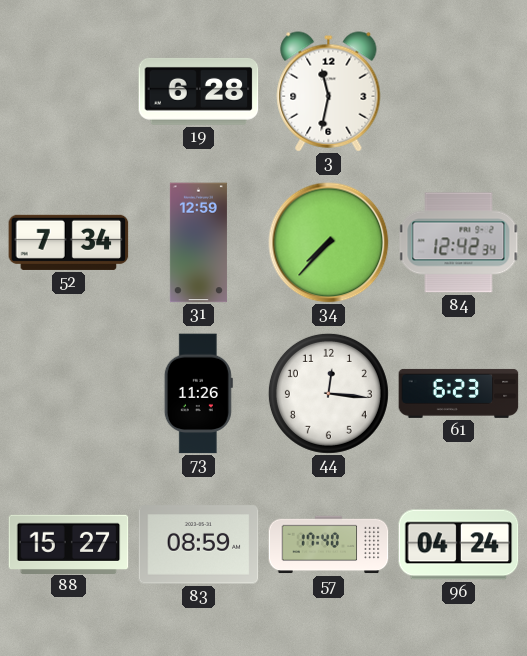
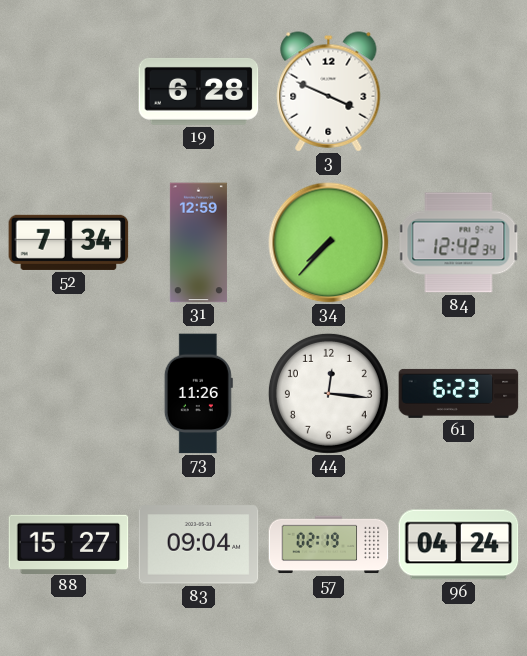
3: 11:32 -> 3:49 (329, 92)
83: 08:59 -> 09:04 (199, 545)
57: 17:40 -> 02:19 (329, 545)
